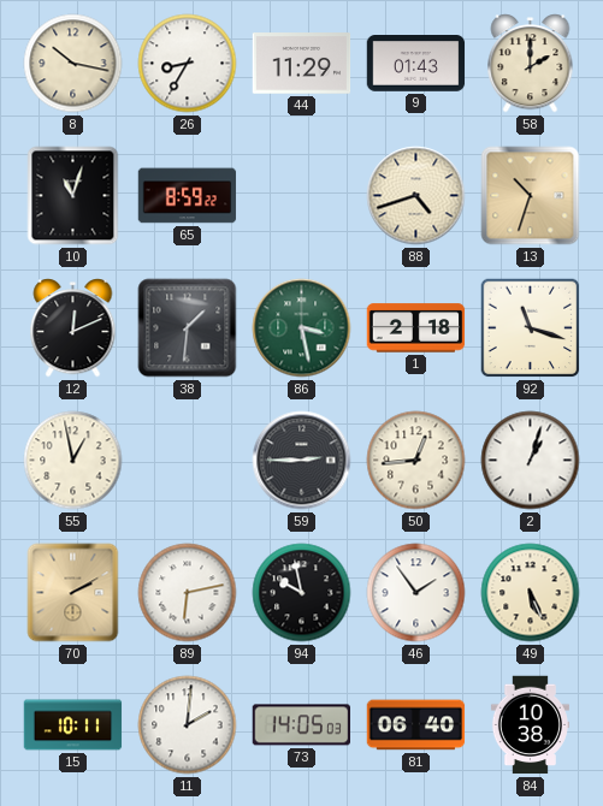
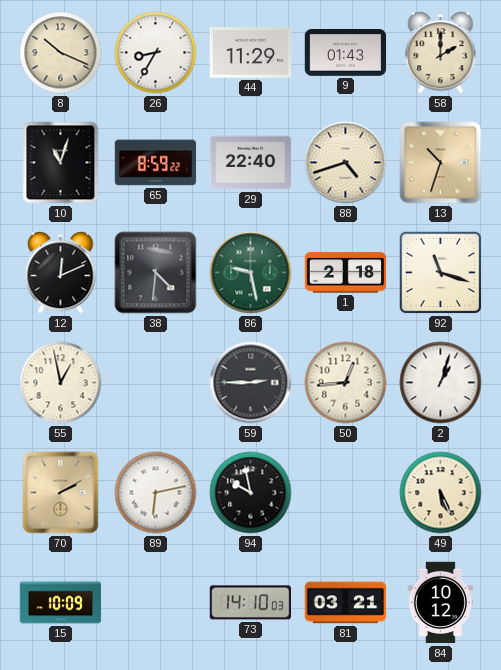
8: 10:17 -> 10:19 (61, 53)
29: none -> 22:40 (251, 163)
38: 1:31 -> 4:31 (156, 273)
86: 3:28 -> 9:28 (251, 273)
46: 1:54 -> none (416, 593)
15: 10:11 -> 10:09 (61, 603)
11: 2:01 -> none (188, 725)
73: 14:05 -> 14:10 (250, 603)
81: 06:40 -> 03:21 (346, 603)
84: 10:38 -> 10:12 (440, 603)
